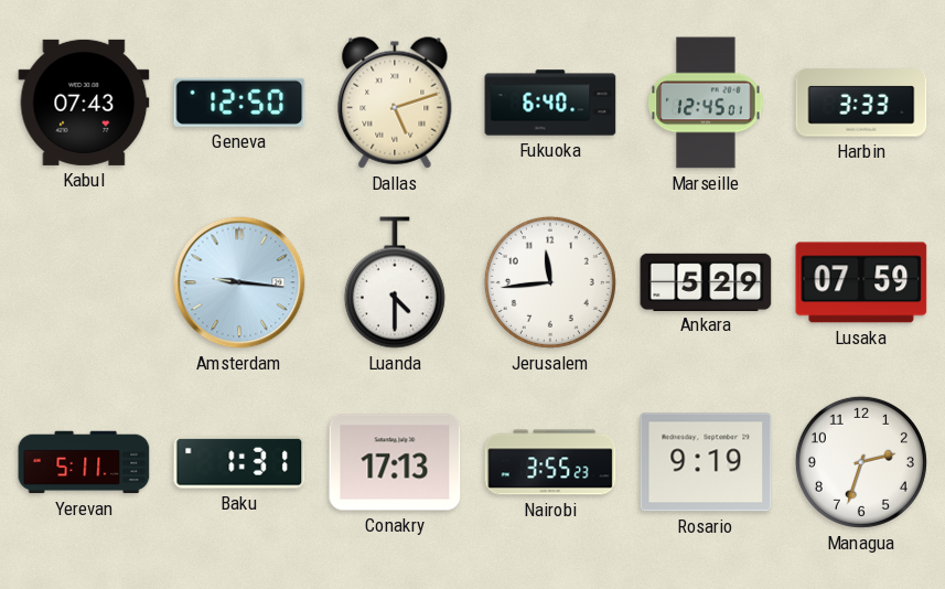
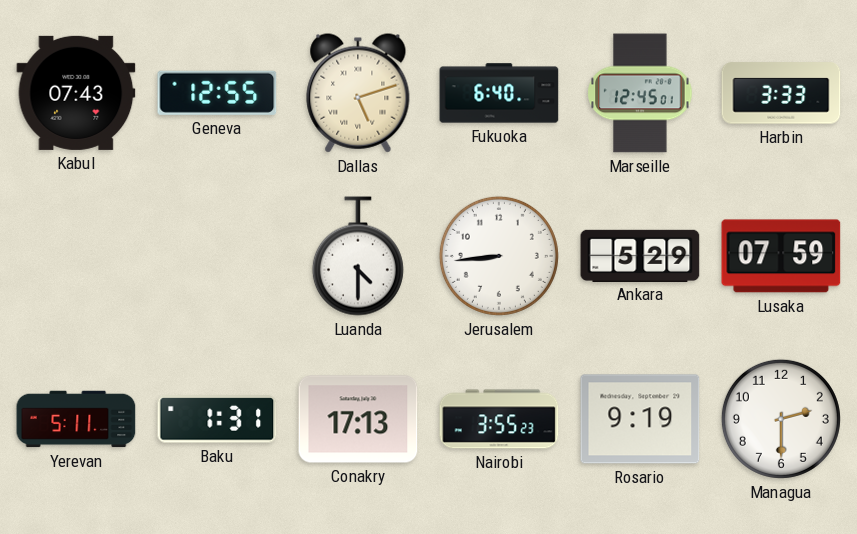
Geneva: 12:50 -> 12:55 (217, 93)
Amsterdam: 9:16 -> none (239, 282)
Jerusalem: 11:44 -> 8:44 (499, 256)
Managua: 2:33 -> 2:30 (781, 419)
